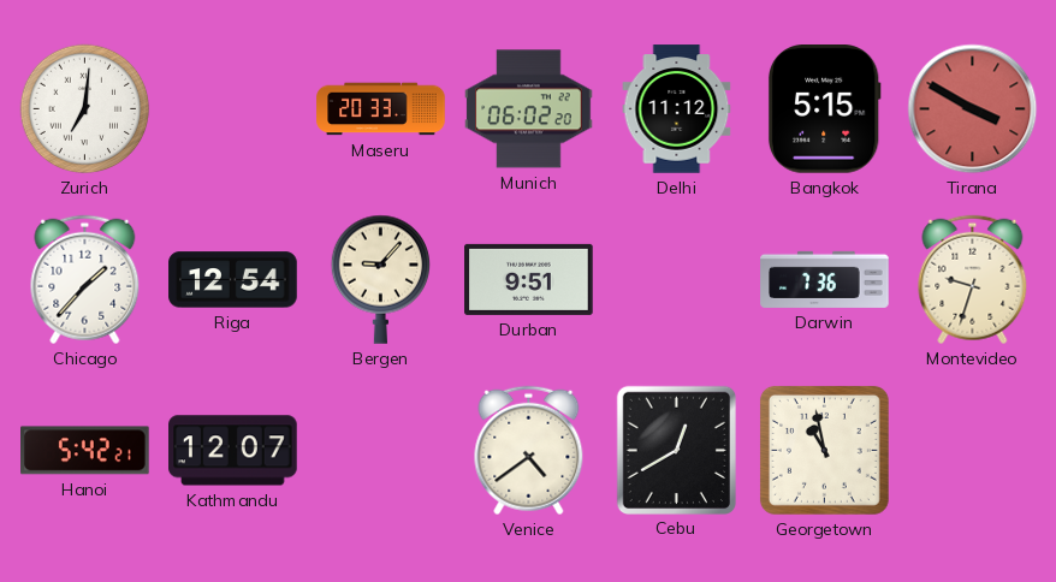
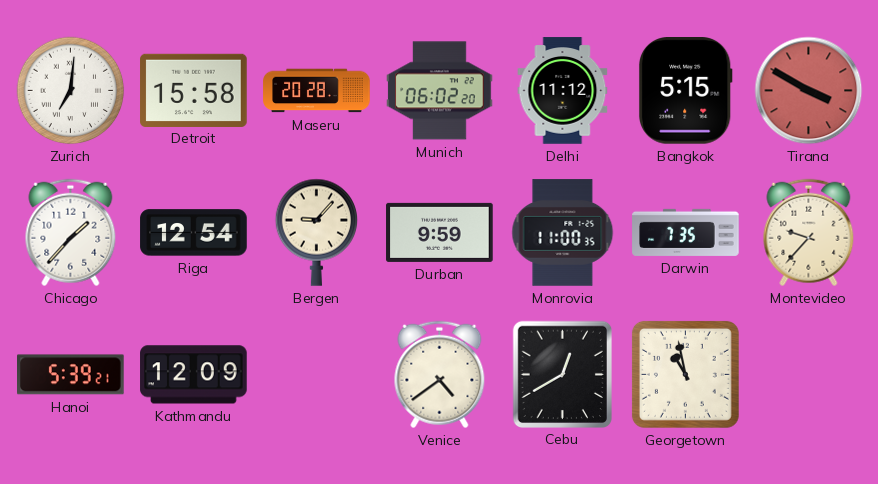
Detroit: none -> 15:58 (194, 90)
Maseru: 20:33 -> 20:28 (317, 91)
Durban: 9:51 -> 9:59 (440, 232)
Monrovia: none -> 11:00 (563, 233)
Darwin: 7:36 -> 7:35 (686, 232)
Montevideo: 9:33 -> 9:37 (809, 233)
Hanoi: 5:42 -> 5:39 (71, 375)
Kathmandu: 12:07 -> 12:09 (194, 375)
